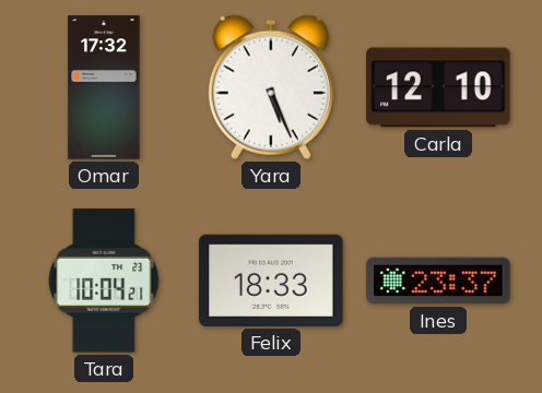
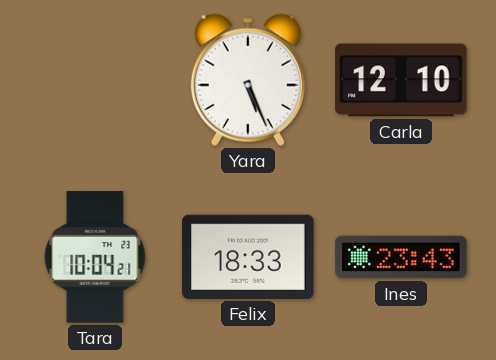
Omar: 17:32 -> none (104, 87)
Ines: 23:37 -> 23:43 (401, 257)
